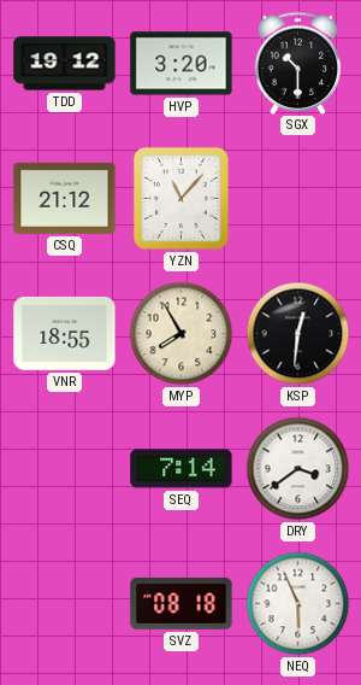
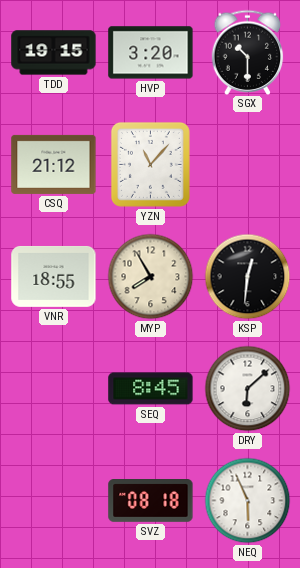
TDD: 19:12 -> 19:15 (54, 53)
SEQ: 7:14 -> 8:45 (151, 389)
DRY: 3:39 -> 6:08 (248, 389)
